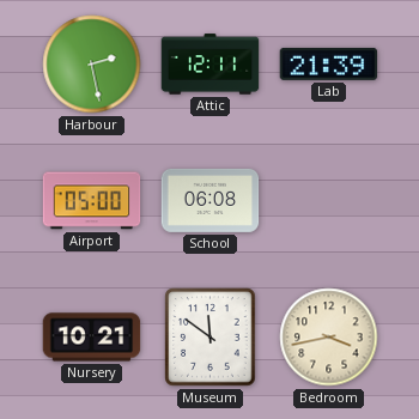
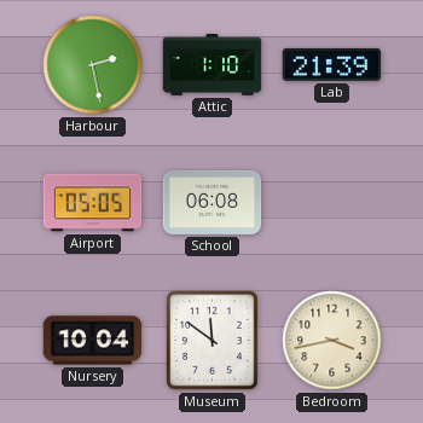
Attic: 12:11 -> 1:10 (213, 65)
Airport: 05:00 -> 05:05 (93, 203)
Nursery: 10:21 -> 10:04 (93, 341)
